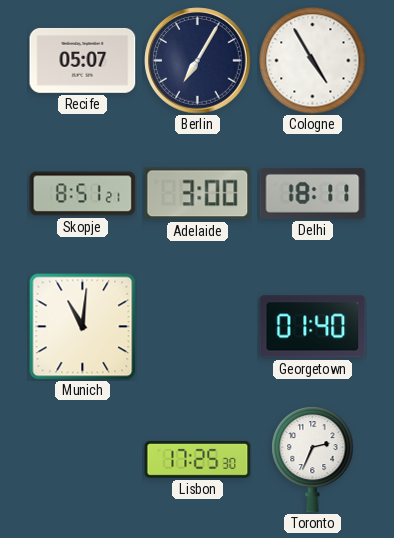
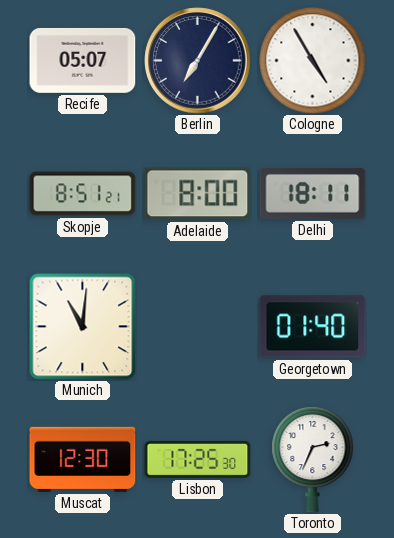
Adelaide: 3:00 -> 8:00 (198, 194)
Muscat: none -> 12:30 (83, 459)
